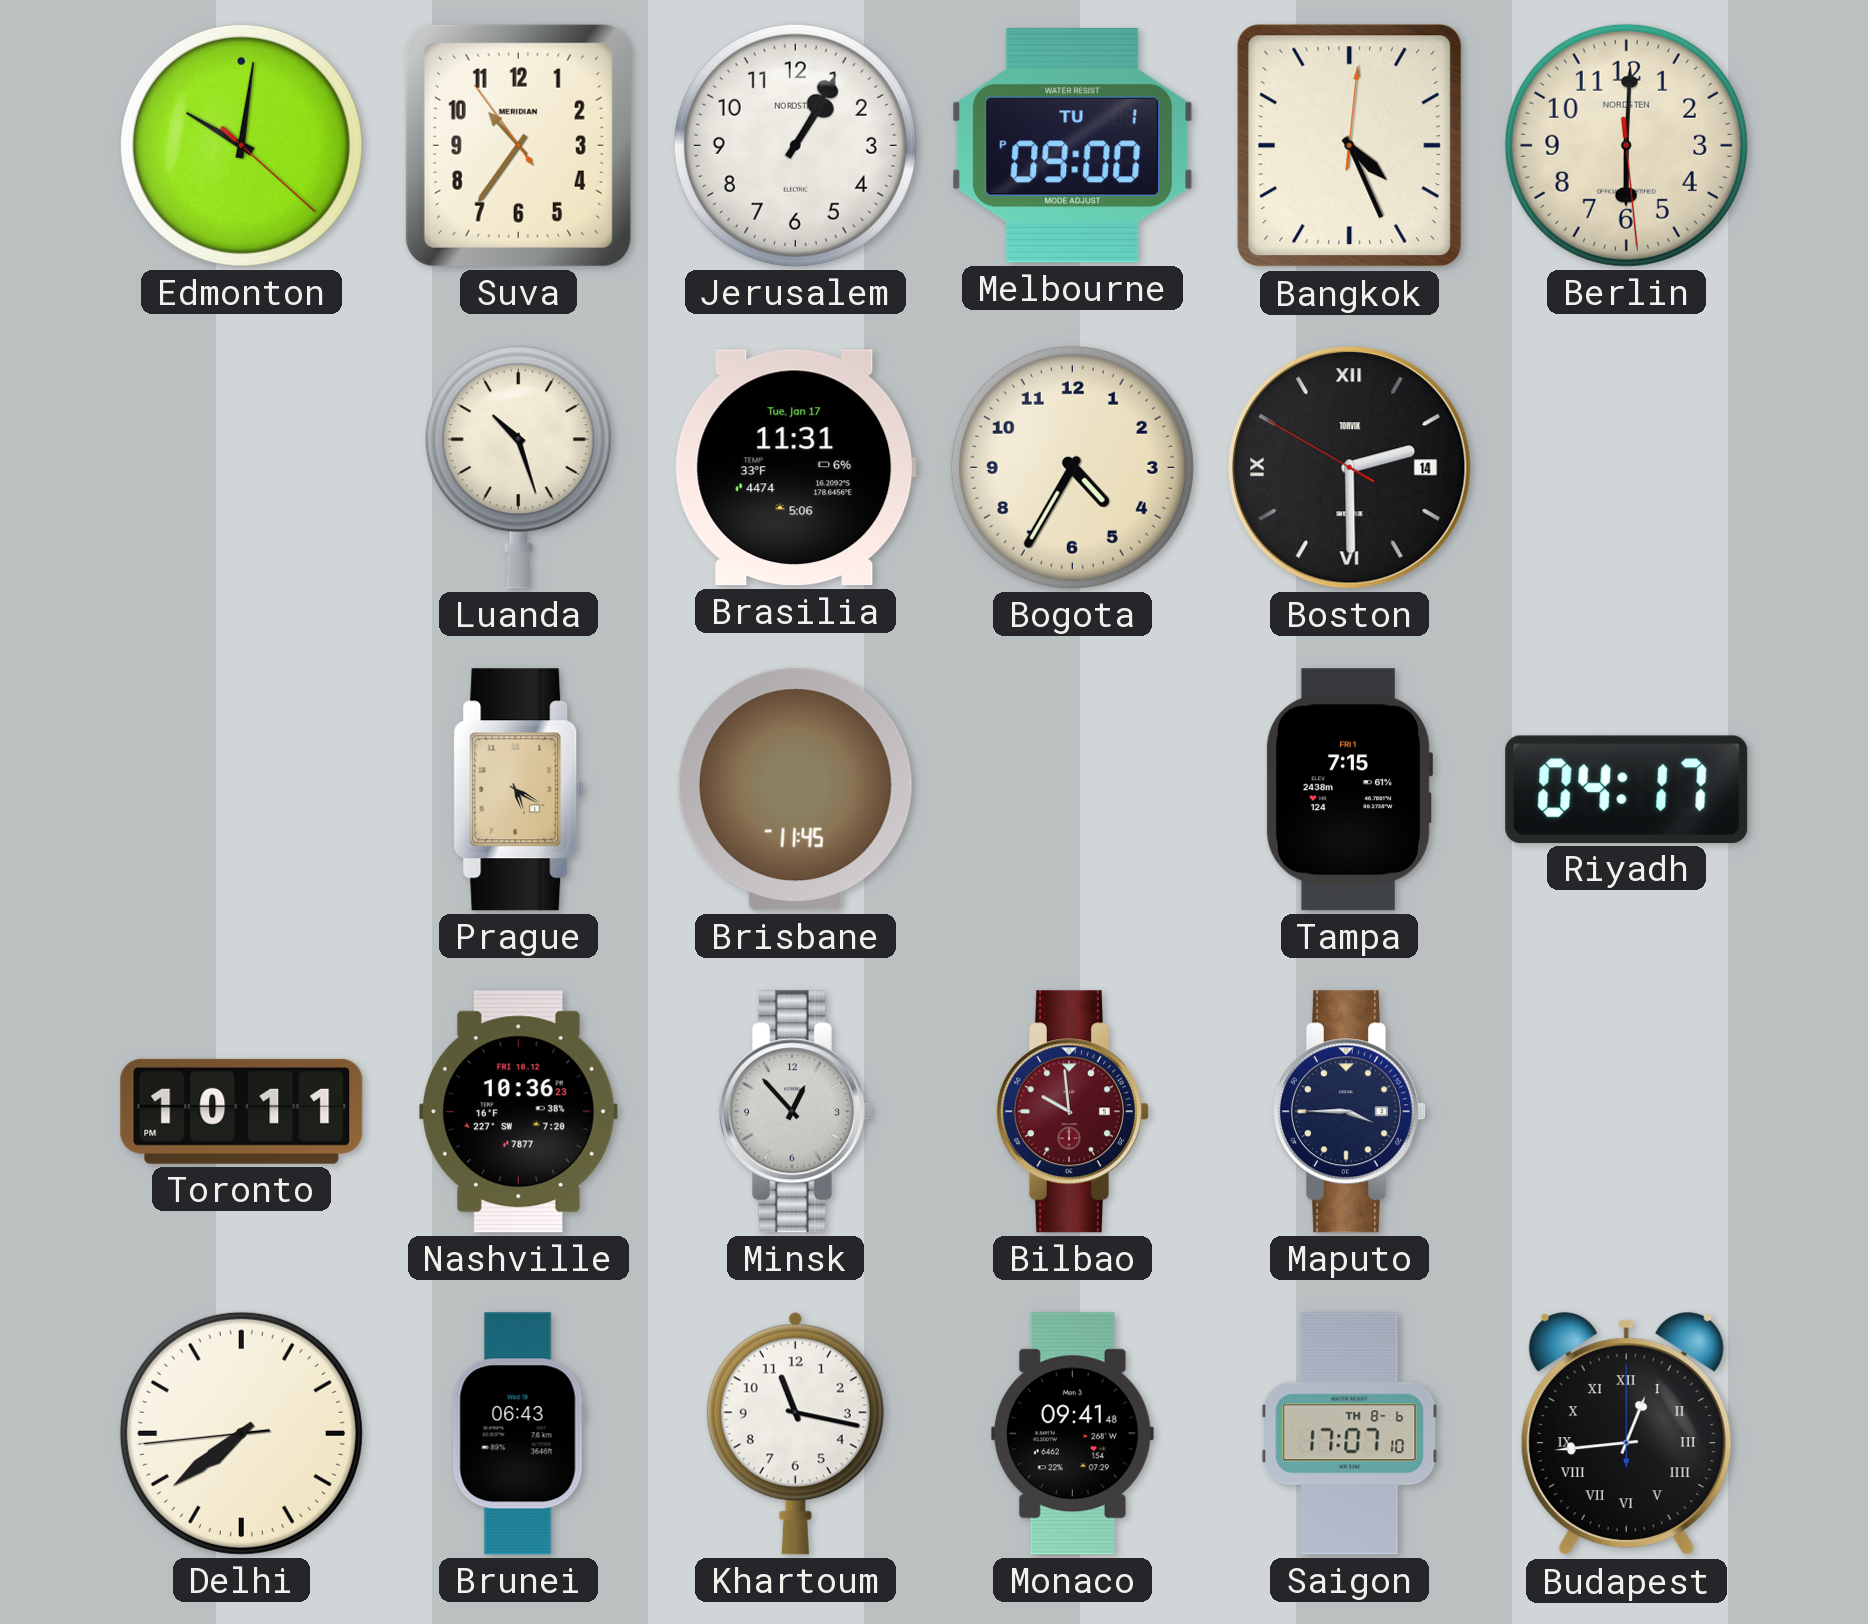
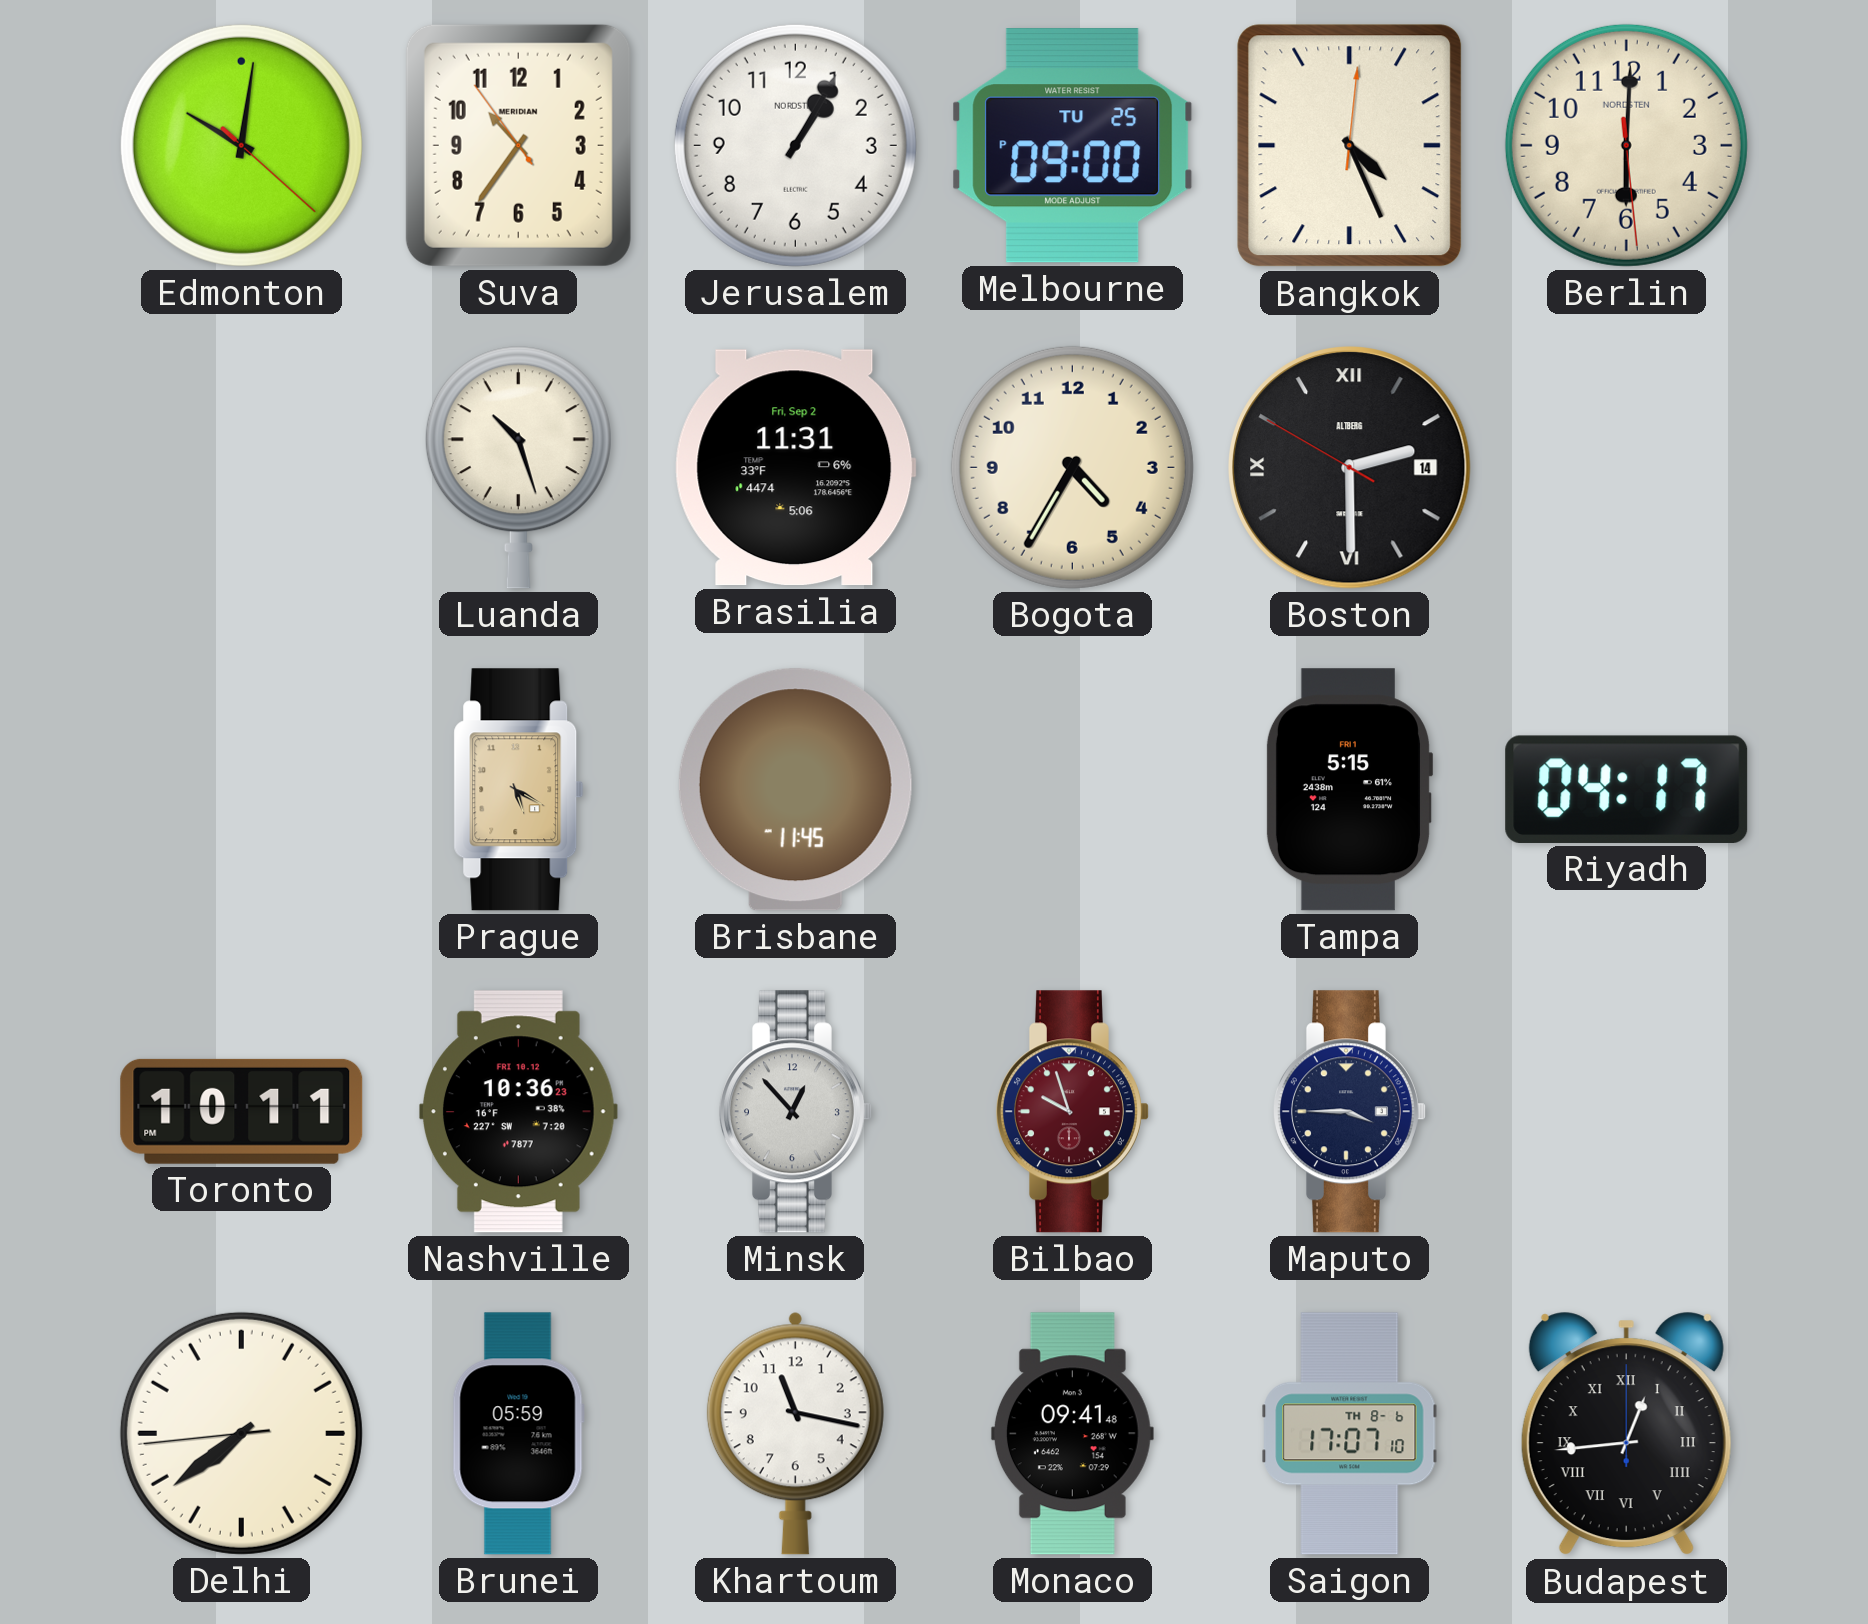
Melbourne date: TU 1 -> TU 25 (1073, 146)
Brasilia date: Tue, Jan 17 -> Fri, Sep 2 (795, 468)
Boston brand: TORVIK -> ALTBERG (1350, 468)
Tampa: 7:15 -> 5:15 (1349, 790)
Bilbao: 9:59 -> 9:57 (1072, 1112)
Brunei: 06:43 -> 05:59 (518, 1434)
